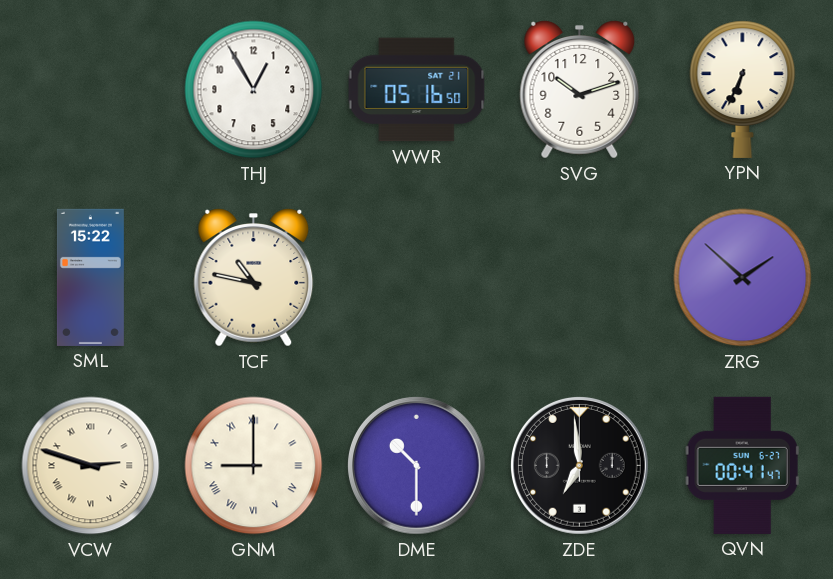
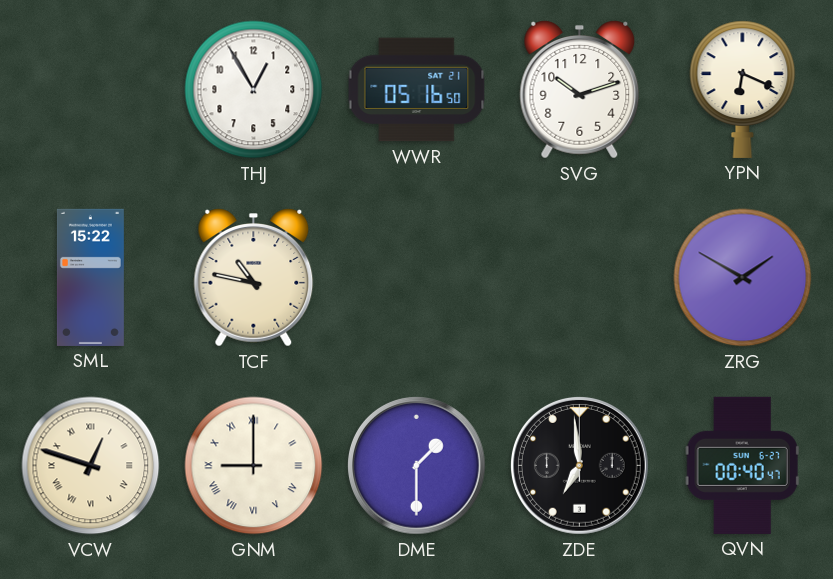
YPN: 6:34 -> 6:19 (743, 89)
ZRG: 1:52 -> 1:50 (743, 278)
VCW: 2:48 -> 12:48 (91, 466)
DME: 10:30 -> 1:30 (416, 465)
QVN: 00:41 -> 00:40 (742, 465)
